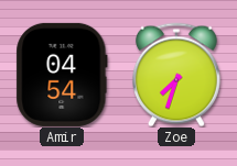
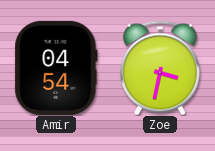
Zoe: 7:33 -> 3:32 (160, 68)
